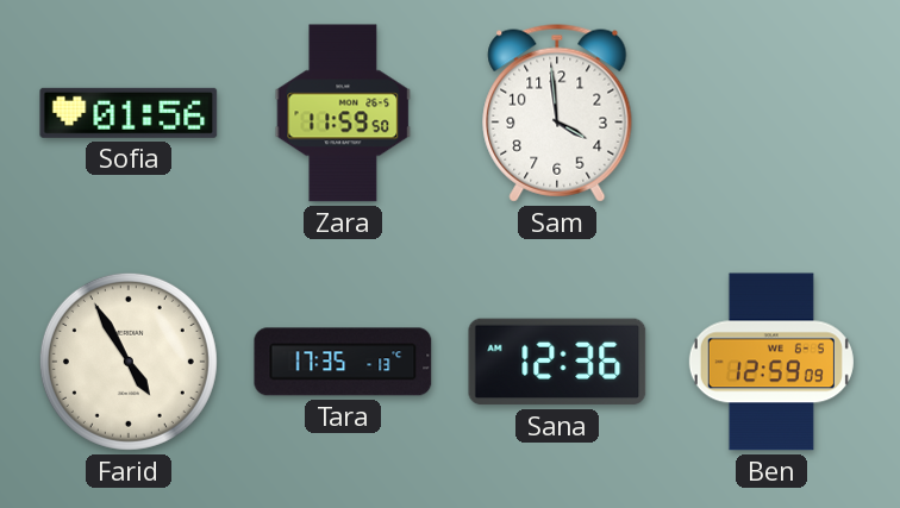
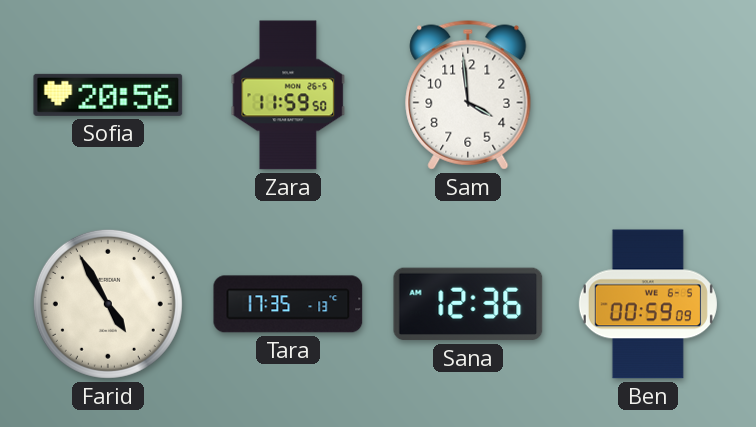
Sofia: 01:56 -> 20:56 (108, 95)
Ben: 12:59 -> 00:59 (648, 304)
